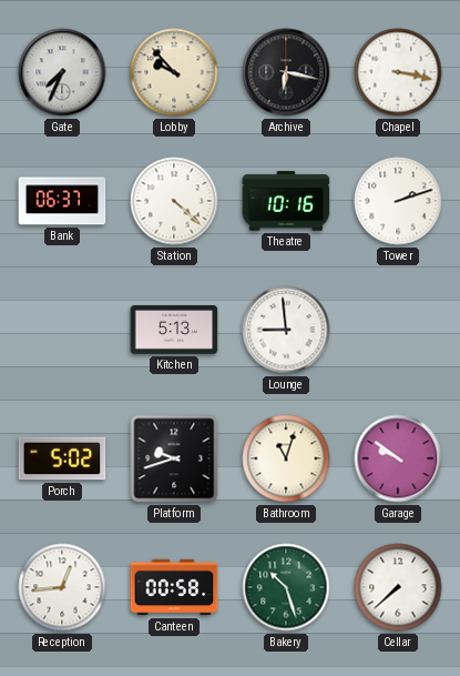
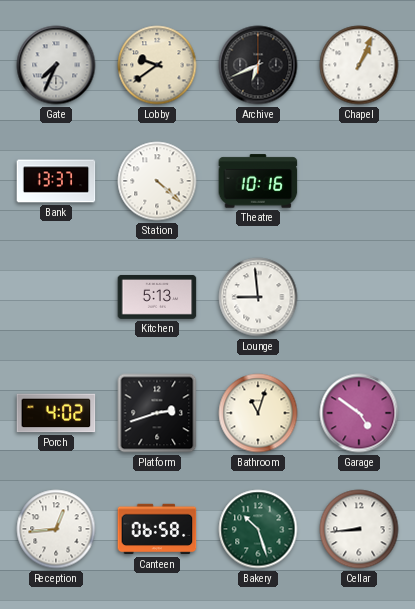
Lobby: 9:53 -> 9:39 (157, 65)
Archive: 6:17 -> 6:41 (258, 65)
Chapel: 3:17 -> 1:04 (359, 65)
Bank: 06:37 -> 13:37 (56, 181)
Tower: 2:12 -> none (398, 201)
Porch: 5:02 -> 4:02 (56, 413)
Platform: 9:42 -> 2:42 (157, 413)
Garage: 9:51 -> 4:51 (359, 413)
Canteen: 00:58 -> 06:58 (157, 529)
Cellar: 7:38 -> 8:44 (359, 529)
